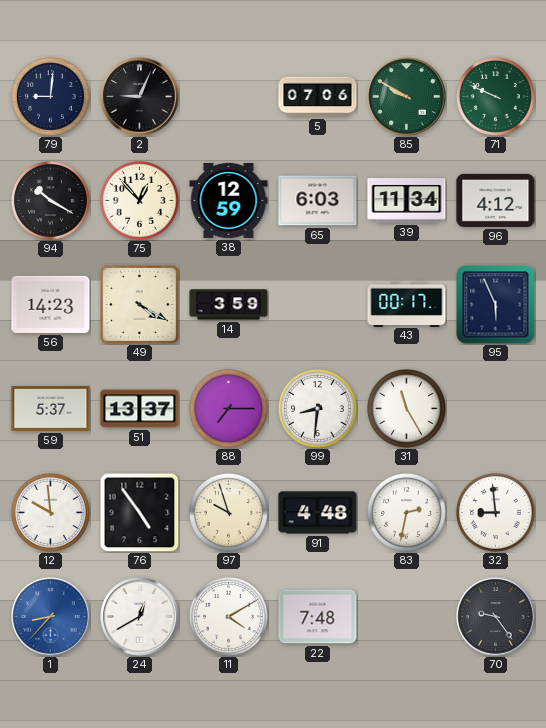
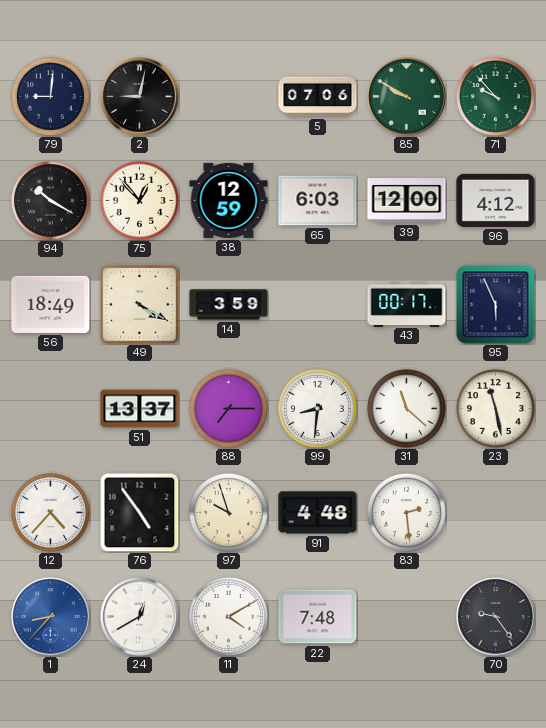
2: 9:04 -> 9:02 (140, 97)
71: 9:49 -> 9:53 (495, 96)
39: 11:34 -> 12:00 (407, 201)
56: 14:23 -> 18:49 (51, 304)
59: 5:37 -> none (51, 408)
31: 11:25 -> 11:22 (406, 408)
23: none -> 11:28 (495, 408)
12: 9:59 -> 4:37 (50, 512)
83: 2:32 -> 2:29 (406, 512)
32: 8:59 -> none (495, 512)
